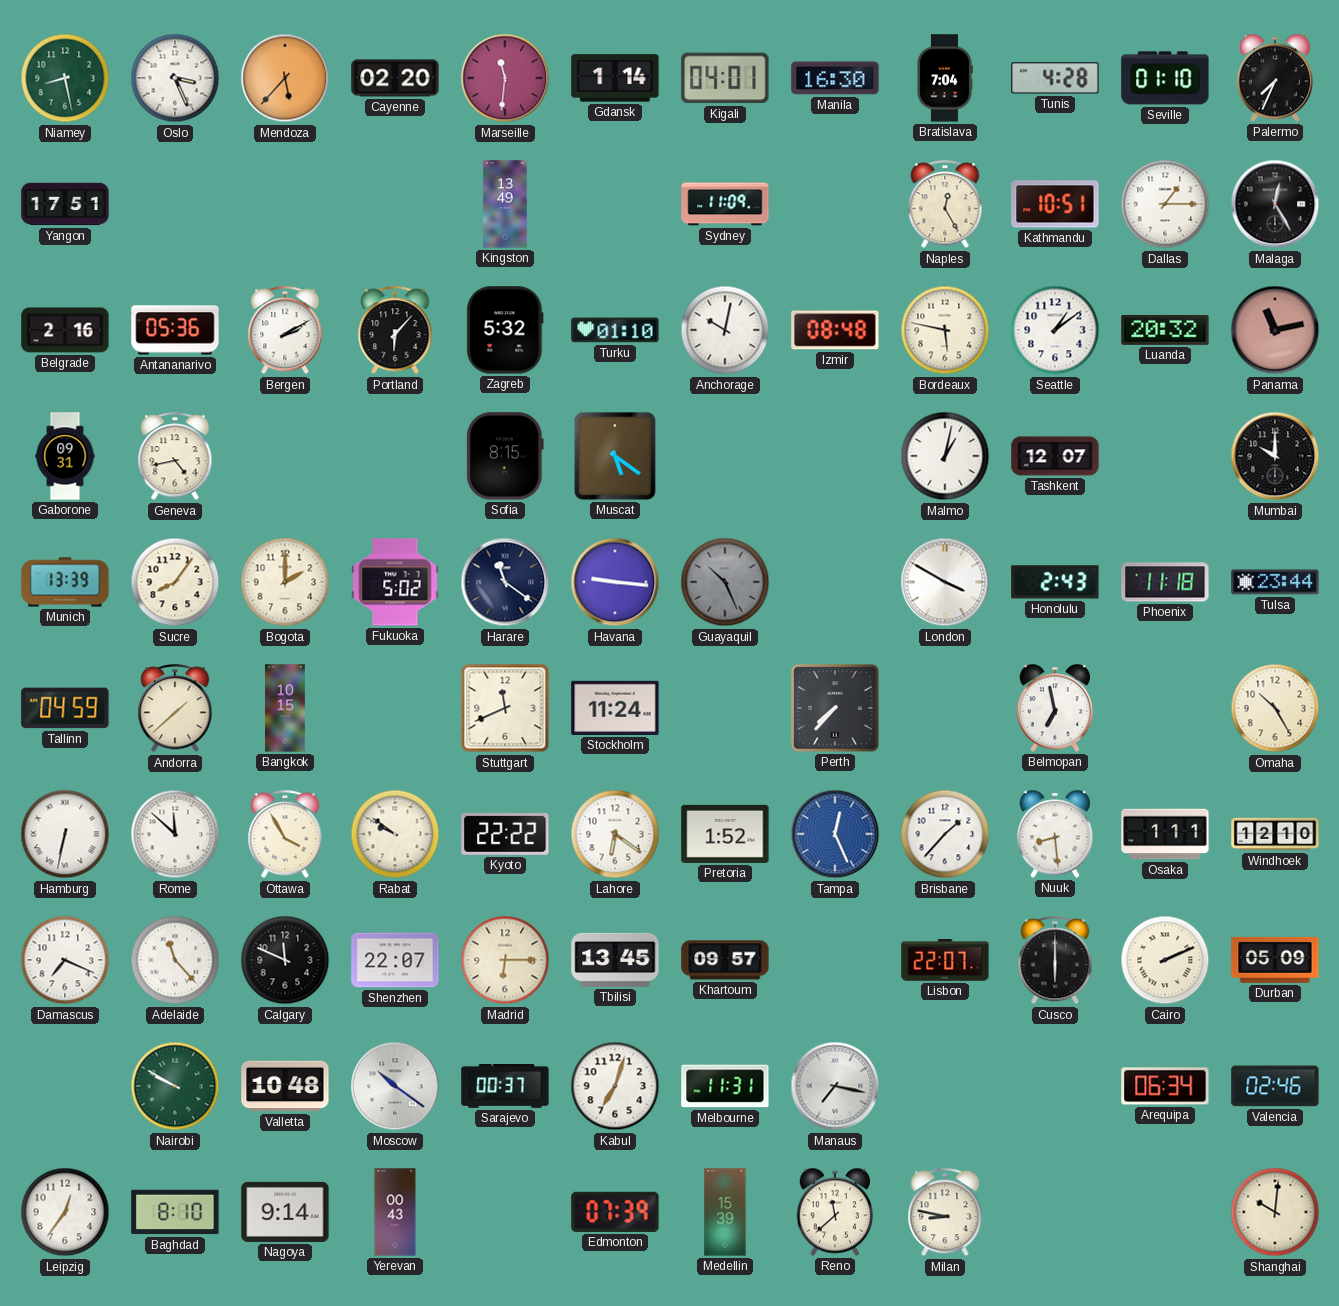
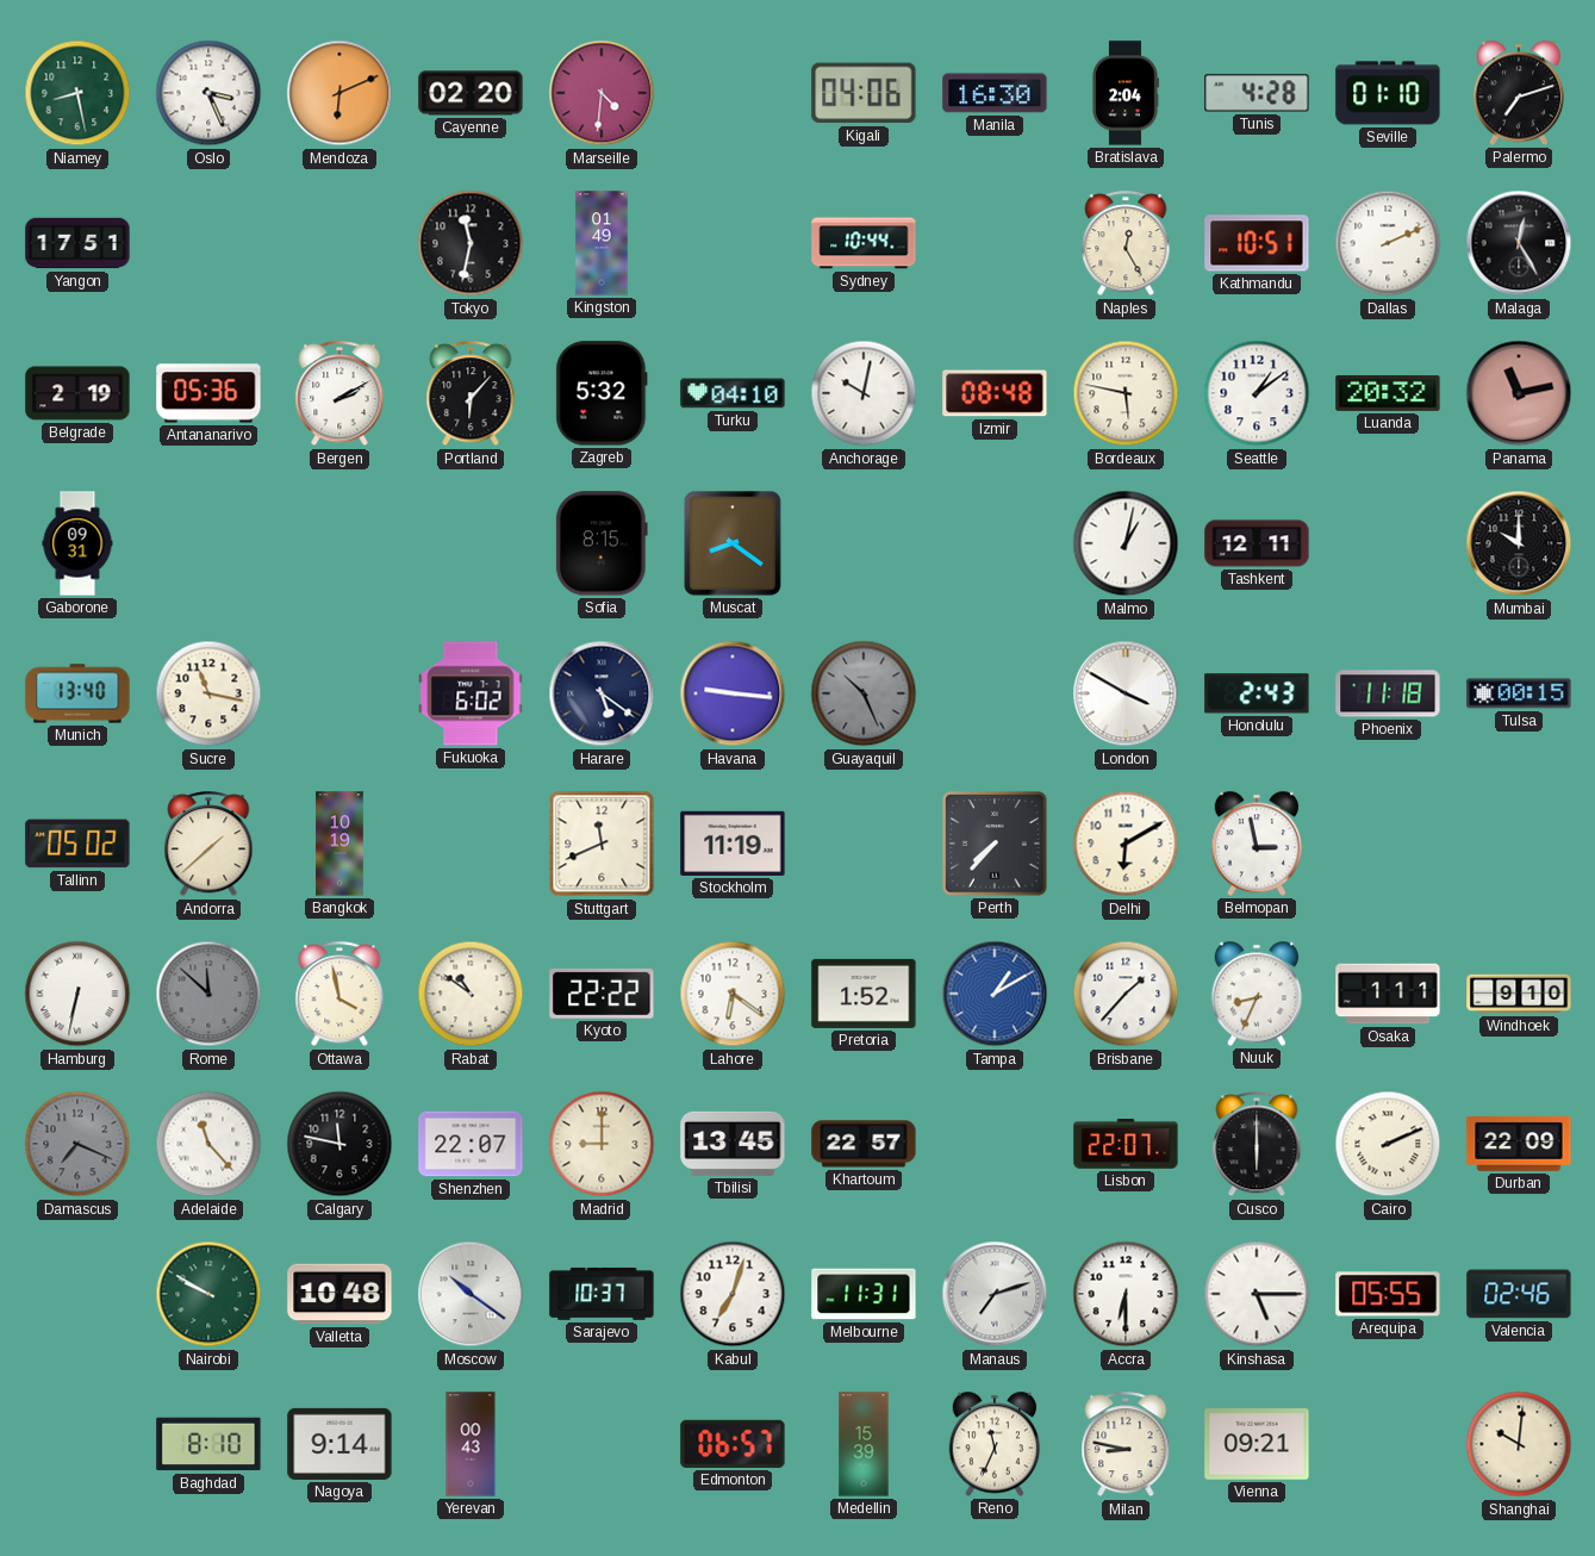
Mendoza: 5:37 -> 6:11 (339, 93)
Marseille: 11:31 -> 4:31 (602, 93)
Gdansk: 1:14 -> none (615, 78)
Kigali: 04:01 -> 04:06 (864, 93)
Bratislava: 7:04 -> 2:04 (1126, 93)
Palermo: 7:34 -> 7:12 (1519, 93)
Tokyo: none -> 11:32 (471, 243)
Kingston: 13:49 -> 01:49 (602, 243)
Sydney: 11:09 -> 10:44 (864, 243)
Dallas: 1:15 -> 2:11 (1388, 243)
Belgrade: 2:16 -> 2:19 (77, 393)
Turku: 01:10 -> 04:10 (733, 393)
Geneva: 4:43 -> none (175, 457)
Muscat: 5:21 -> 8:21 (733, 543)
Tashkent: 12:07 -> 12:11 (1257, 543)
Munich: 13:39 -> 13:40 (77, 693)
Sucre: 8:06 -> 11:17 (208, 693)
Bogota: 2:00 -> none (285, 582)
Fukuoka: 5:02 -> 6:02 (471, 693)
Harare: 11:21 -> 5:21 (602, 693)
Tulsa: 23:44 -> 00:15 (1519, 693)
Tallinn: 04:59 -> 05:02 (77, 844)
Bangkok: 10:15 -> 10:19 (339, 844)
Stockholm: 11:24 -> 11:19 (733, 844)
Delhi: none -> 6:10 (1126, 844)
Belmopan: 6:58 -> 2:58 (1257, 844)
Omaha: 10:25 -> none (1275, 708)
Rome dial: white -> grey (208, 994)
Ottawa: 3:55 -> 3:58 (339, 995)
Rabat: 9:51 -> 10:51 (471, 994)
Tampa: 12:26 -> 1:10 (995, 994)
Nuuk: 8:29 -> 8:34 (1257, 994)
Windhoek: 12:10 -> 9:10 (1519, 994)
Damascus dial: white -> grey (77, 1144)
Calgary: 11:49 -> 11:47 (339, 1144)
Madrid: 6:15 -> 9:00 (602, 1144)
Khartoum: 09:57 -> 22:57 (864, 1144)
Durban: 05:09 -> 22:09 (1519, 1144)
Sarajevo: 00:37 -> 10:37 (602, 1294)
Manaus: 7:17 -> 7:12 (995, 1294)
Accra: none -> 6:30 (1126, 1294)
Kinshasa: none -> 5:15 (1257, 1294)
Arequipa: 06:34 -> 05:55 (1388, 1294)
Leipzig: 12:36 -> none (65, 1212)
Edmonton: 07:39 -> 06:57 (733, 1444)
Reno: 11:38 -> 11:34 (995, 1444)
Vienna: none -> 09:21 (1257, 1444)
